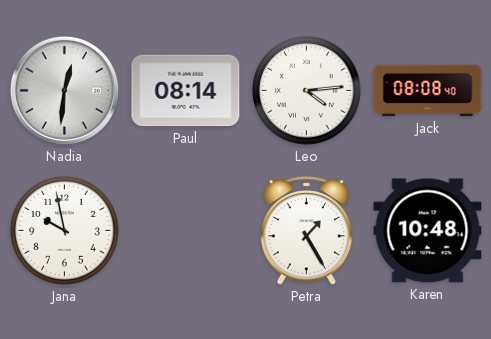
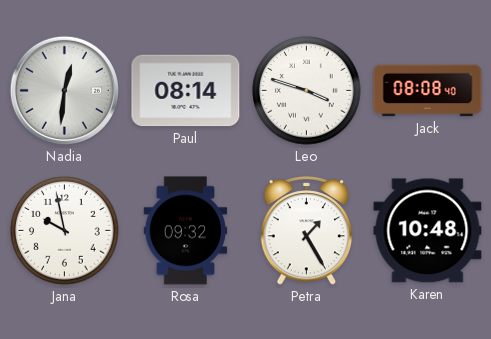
Leo: 4:14 -> 3:48 (307, 91)
Rosa: none -> 09:32 (186, 231)
